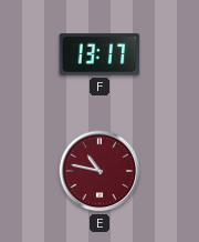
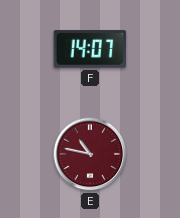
F: 13:17 -> 14:07 (90, 49)
